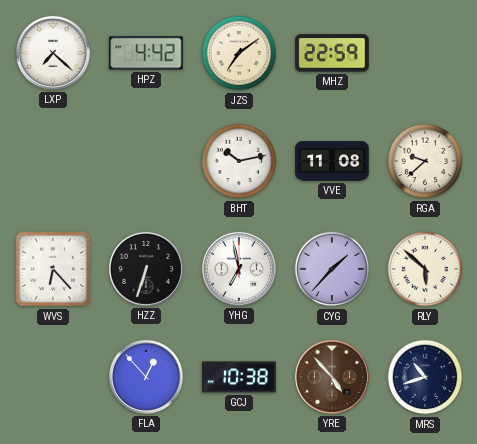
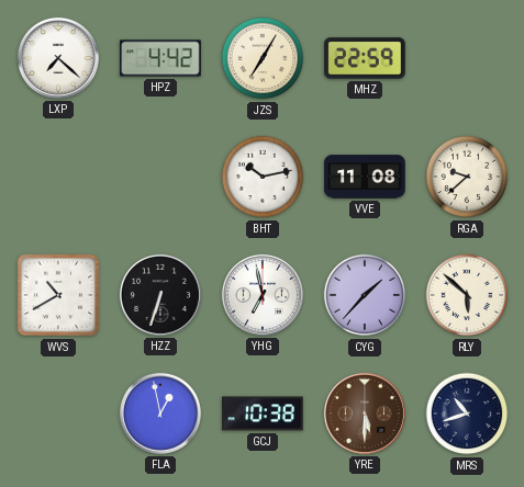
JZS: 7:09 -> 7:05 (263, 58)
WVS: 6:23 -> 10:40 (58, 295)
FLA: 12:53 -> 12:58 (160, 414)
YRE: 4:53 -> 5:30 (365, 414)
